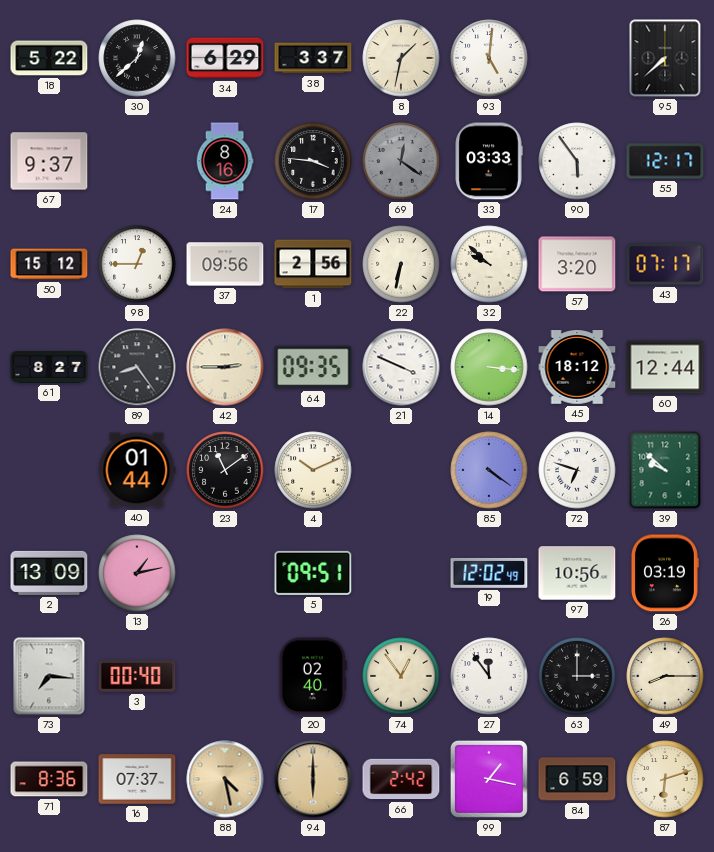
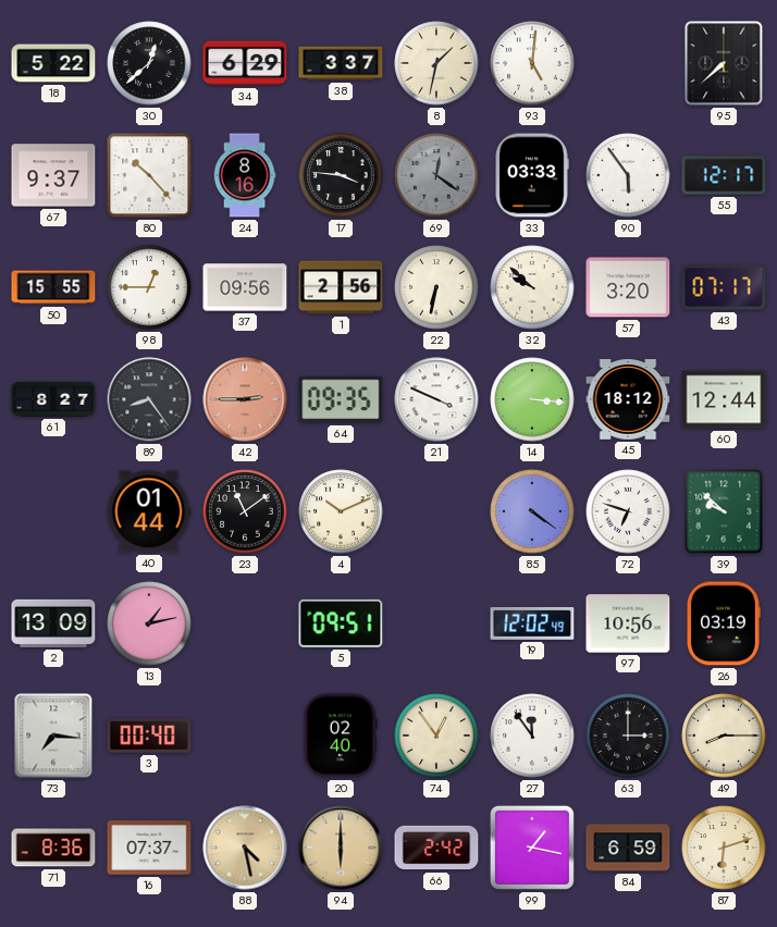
80: none -> 10:23 (149, 175)
50: 15:12 -> 15:55 (53, 287)
42 dial: cream -> salmon (245, 399)
